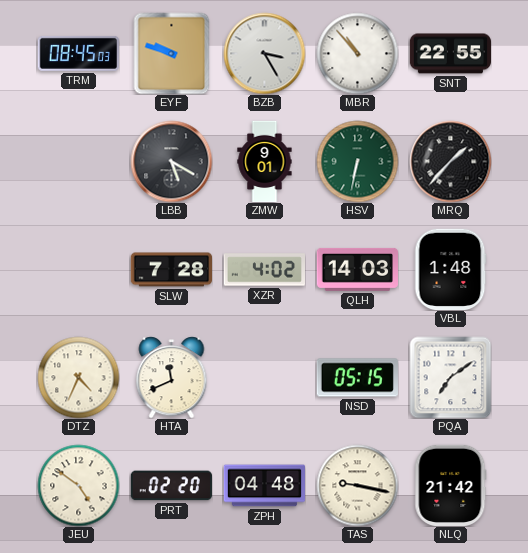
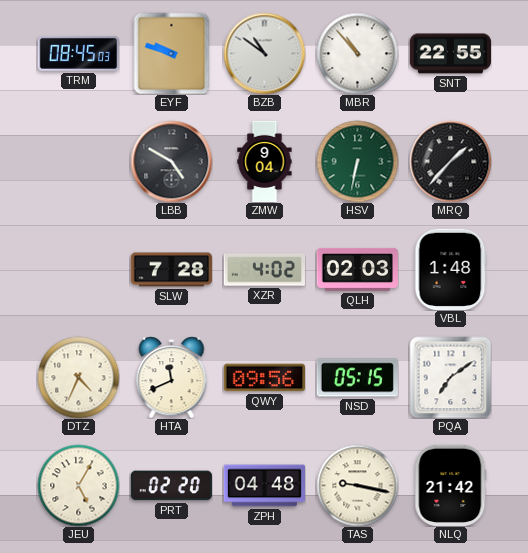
BZB: 3:25 -> 10:51 (264, 53)
LBB: 5:20 -> 4:50 (171, 161)
ZMW: 9:01 -> 9:04 (265, 161)
QLH: 14:03 -> 02:03 (357, 269)
QWY: none -> 09:56 (264, 378)
JEU: 4:51 -> 5:05 (78, 485)
